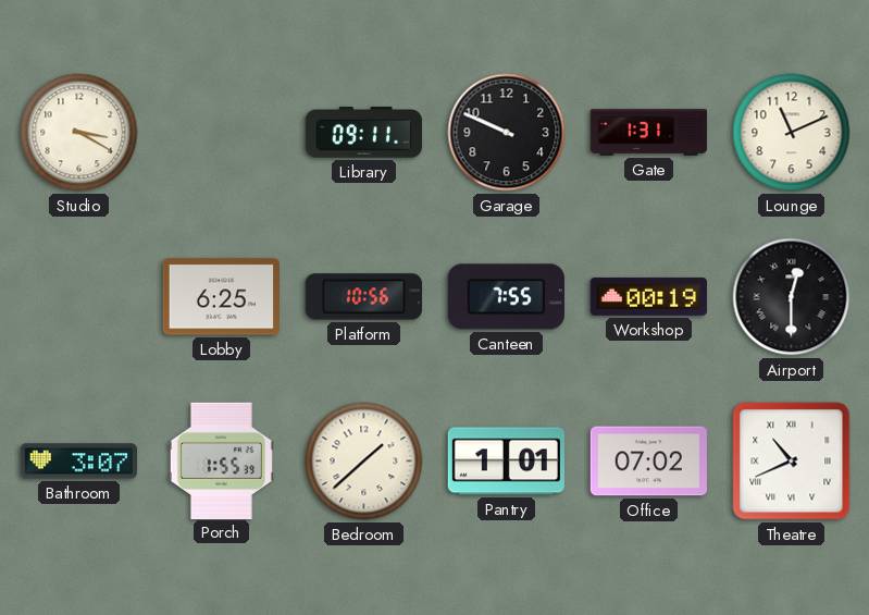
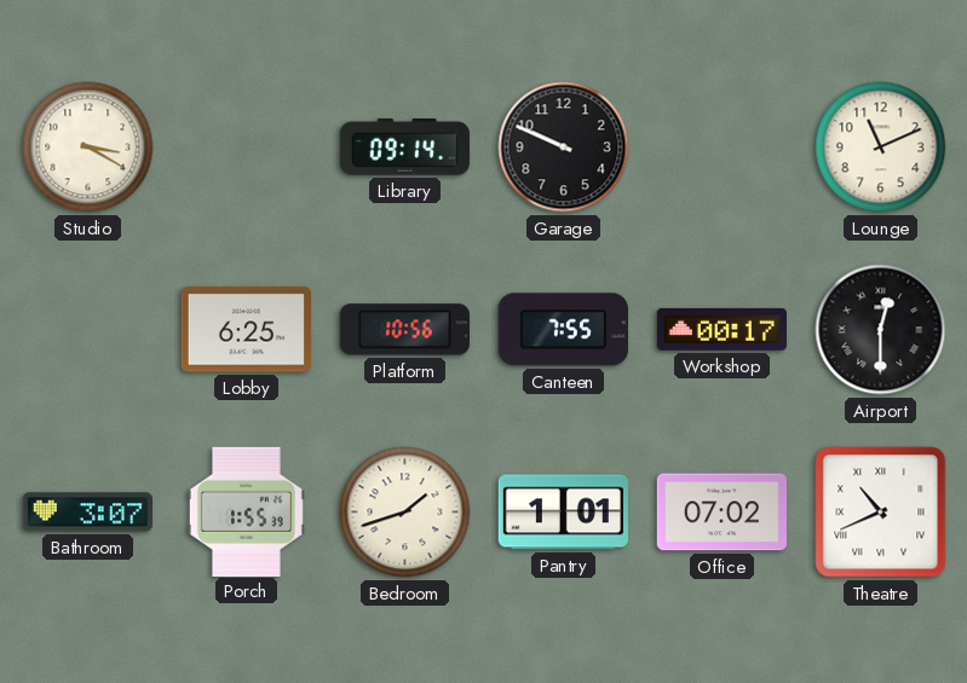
Library: 09:11 -> 09:14 (404, 147)
Gate: 1:31 -> none (649, 133)
Workshop: 00:19 -> 00:17 (721, 329)
Bedroom: 1:38 -> 1:42 (405, 513)
